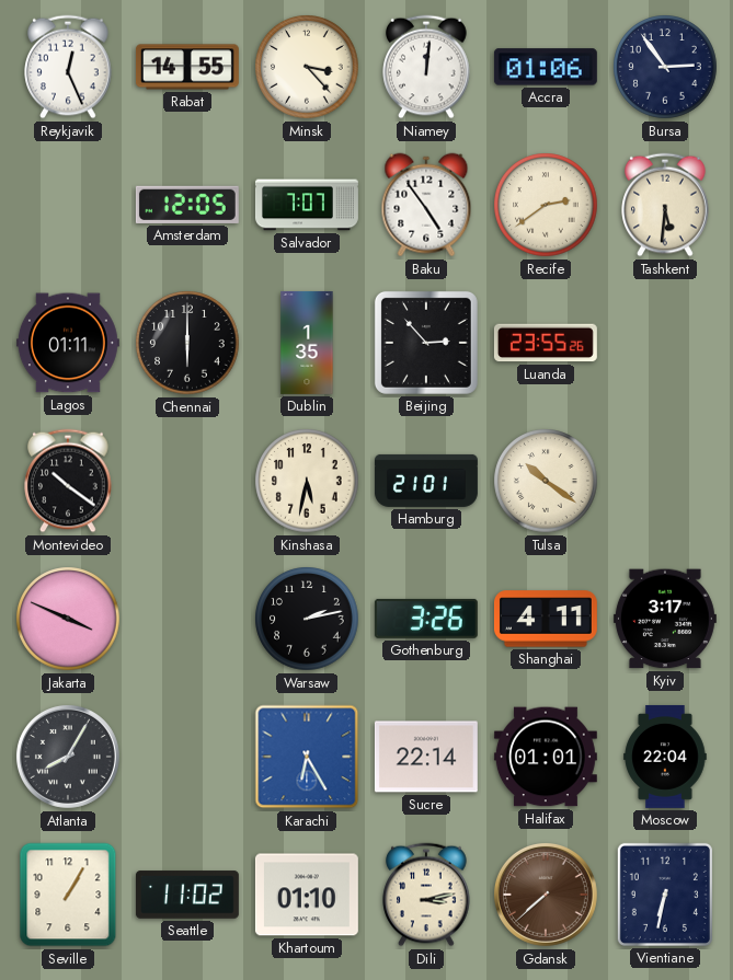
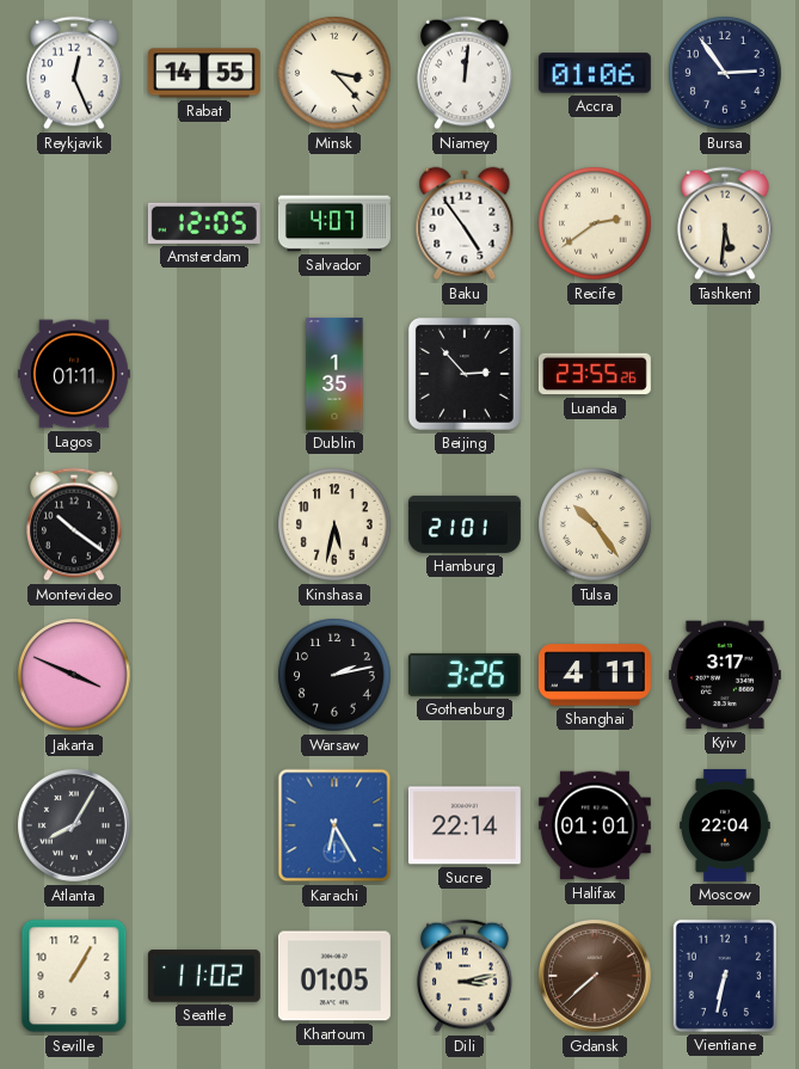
Salvador: 7:07 -> 4:07 (334, 223)
Chennai: 6:00 -> none (187, 343)
Tulsa: 10:21 -> 10:24 (595, 524)
Khartoum: 01:10 -> 01:05 (334, 976)
